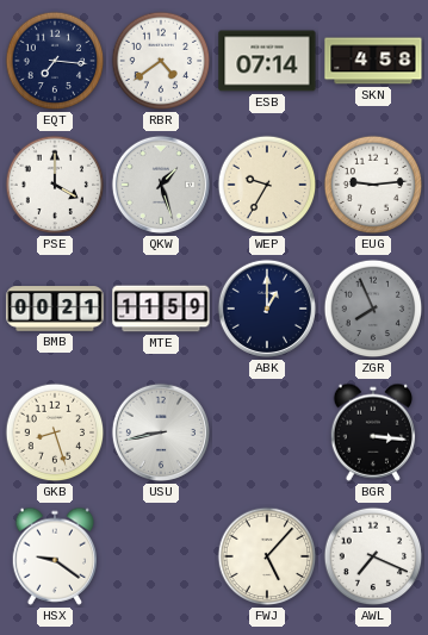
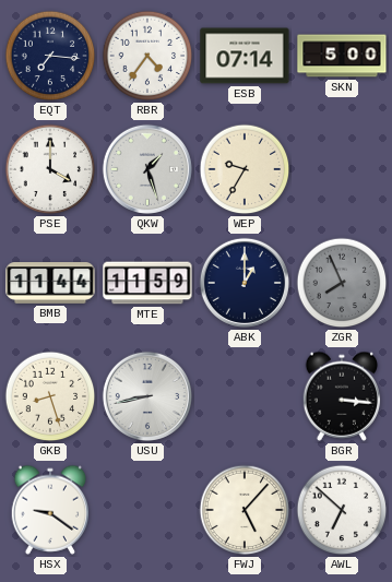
RBR: 4:39 -> 4:36 (147, 56)
SKN: 4:58 -> 5:00 (342, 56)
EUG: 9:14 -> none (373, 185)
BMB: 00:21 -> 11:44 (50, 283)
AWL: 7:19 -> 6:52 (342, 510)
